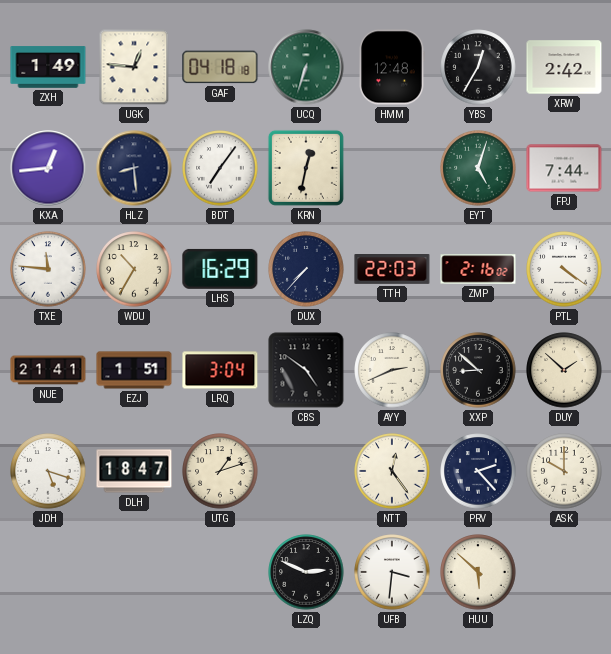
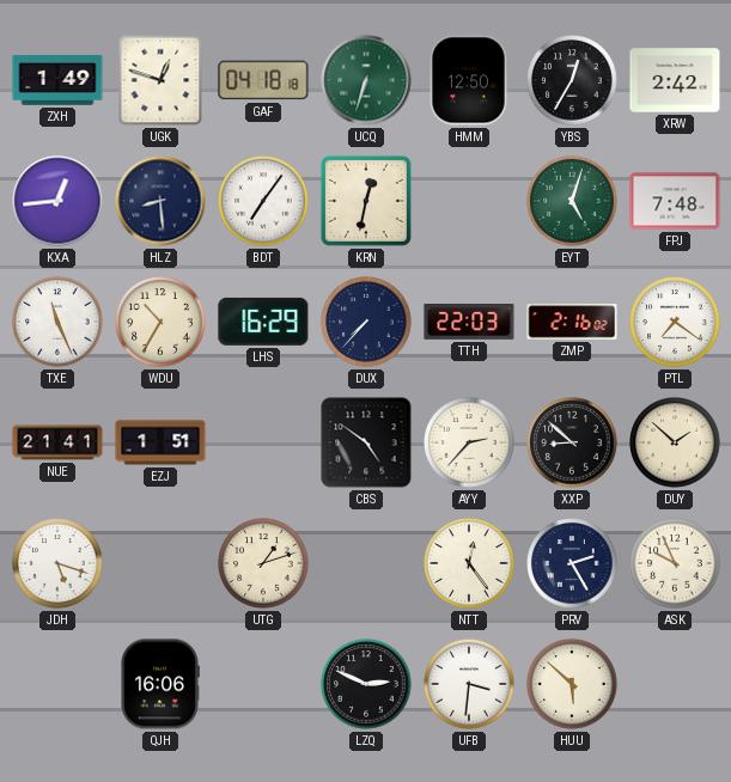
UGK: 12:46 -> 12:48 (160, 80)
HMM: 12:48 -> 12:50 (469, 80)
FPJ: 7:44 -> 7:48 (675, 201)
TXE: 11:46 -> 11:26 (57, 322)
PTL: 4:21 -> 7:21 (675, 322)
LRQ: 3:04 -> none (220, 370)
AYY: 2:41 -> 2:37 (469, 442)
DLH: 18:47 -> none (134, 471)
PRV: 2:23 -> 2:25 (572, 563)
ASK: 10:00 -> 9:56 (675, 563)
QJH: none -> 16:06 (160, 684)
